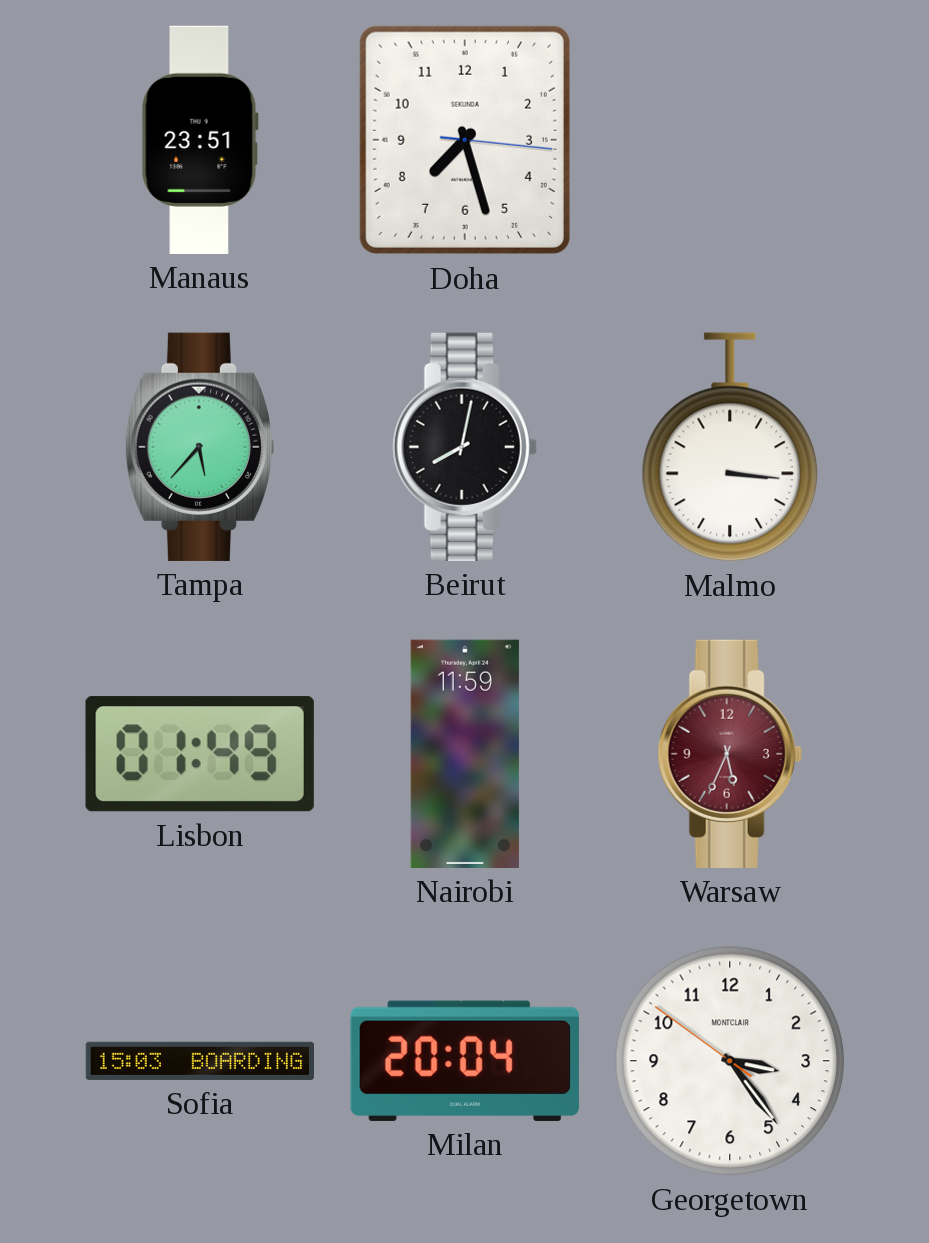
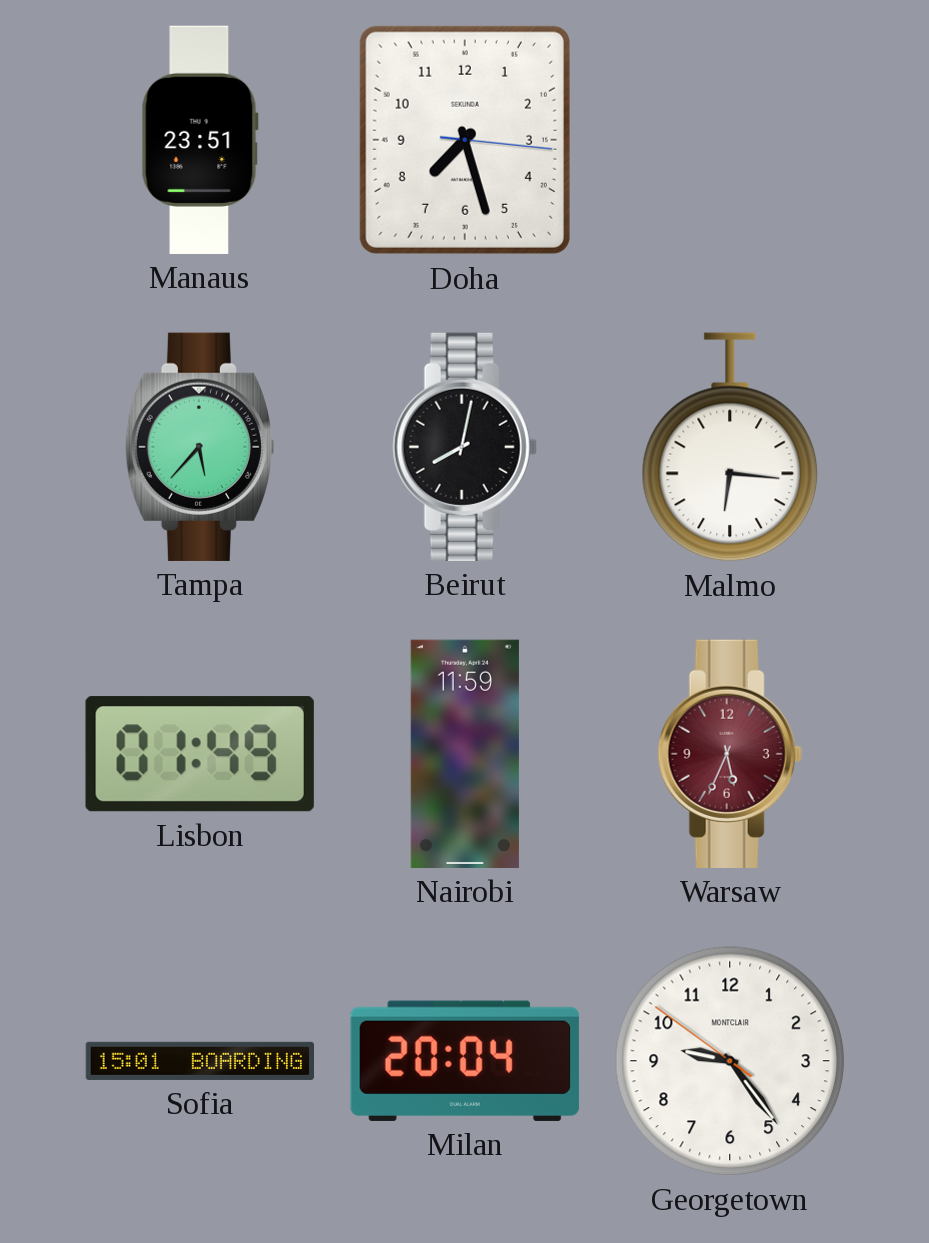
Malmo: 3:16 -> 6:16 (730, 447)
Sofia: 15:03 -> 15:01 (200, 1061)
Georgetown: 3:23 -> 9:23 (730, 1061)
